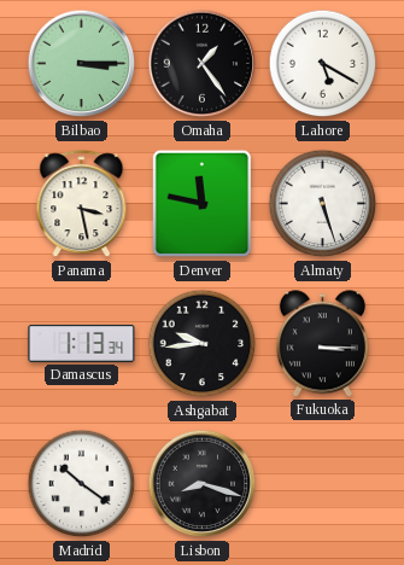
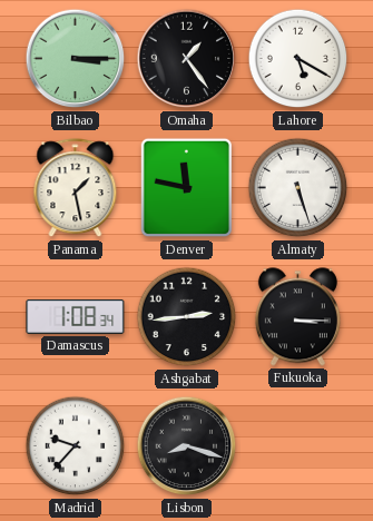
Panama: 3:28 -> 1:28 (76, 188)
Damascus: 1:13 -> 1:08 (76, 316)
Ashgabat: 9:44 -> 2:44 (187, 317)
Madrid: 10:21 -> 9:37 (76, 446)
